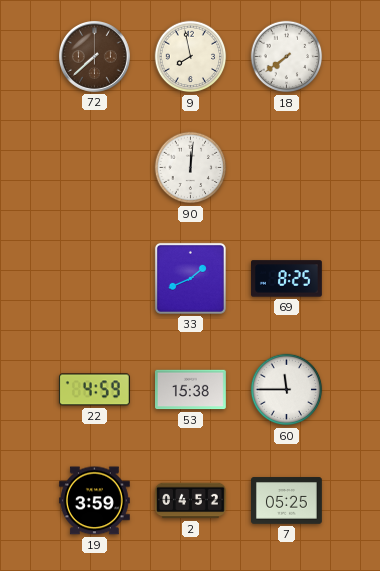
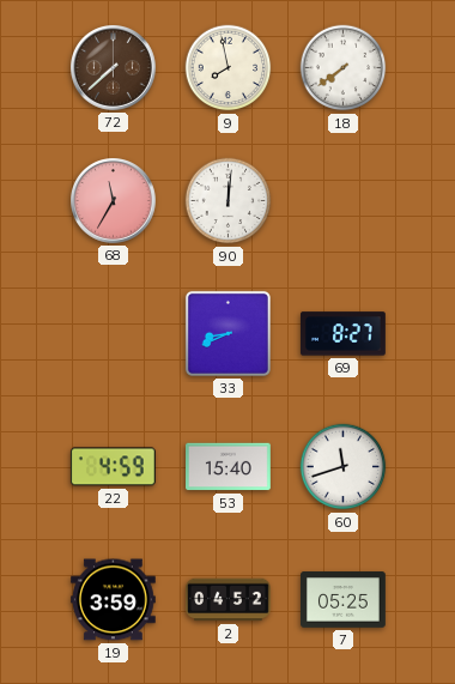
68: none -> 11:35 (114, 201)
33: 1:41 -> 8:41 (227, 333)
69: 8:25 -> 8:27 (342, 334)
53: 15:38 -> 15:40 (229, 467)
60: 11:45 -> 11:42 (344, 467)
